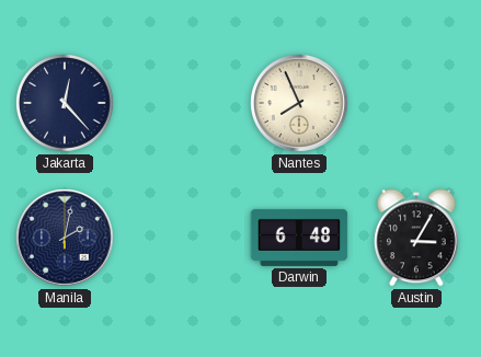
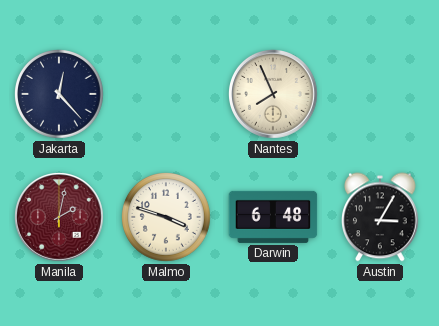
Manila dial: navy -> burgundy (60, 218)
Malmo: none -> 3:48 (167, 218)
